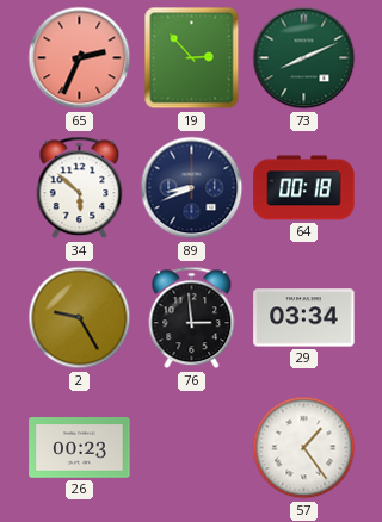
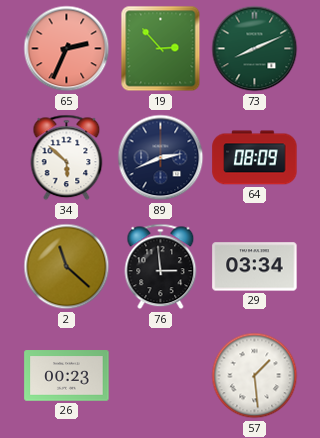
89: 8:41 -> 2:41 (161, 158)
64: 00:18 -> 08:09 (255, 158)
2: 9:25 -> 11:22 (67, 267)
57: 1:24 -> 1:29 (255, 376)
